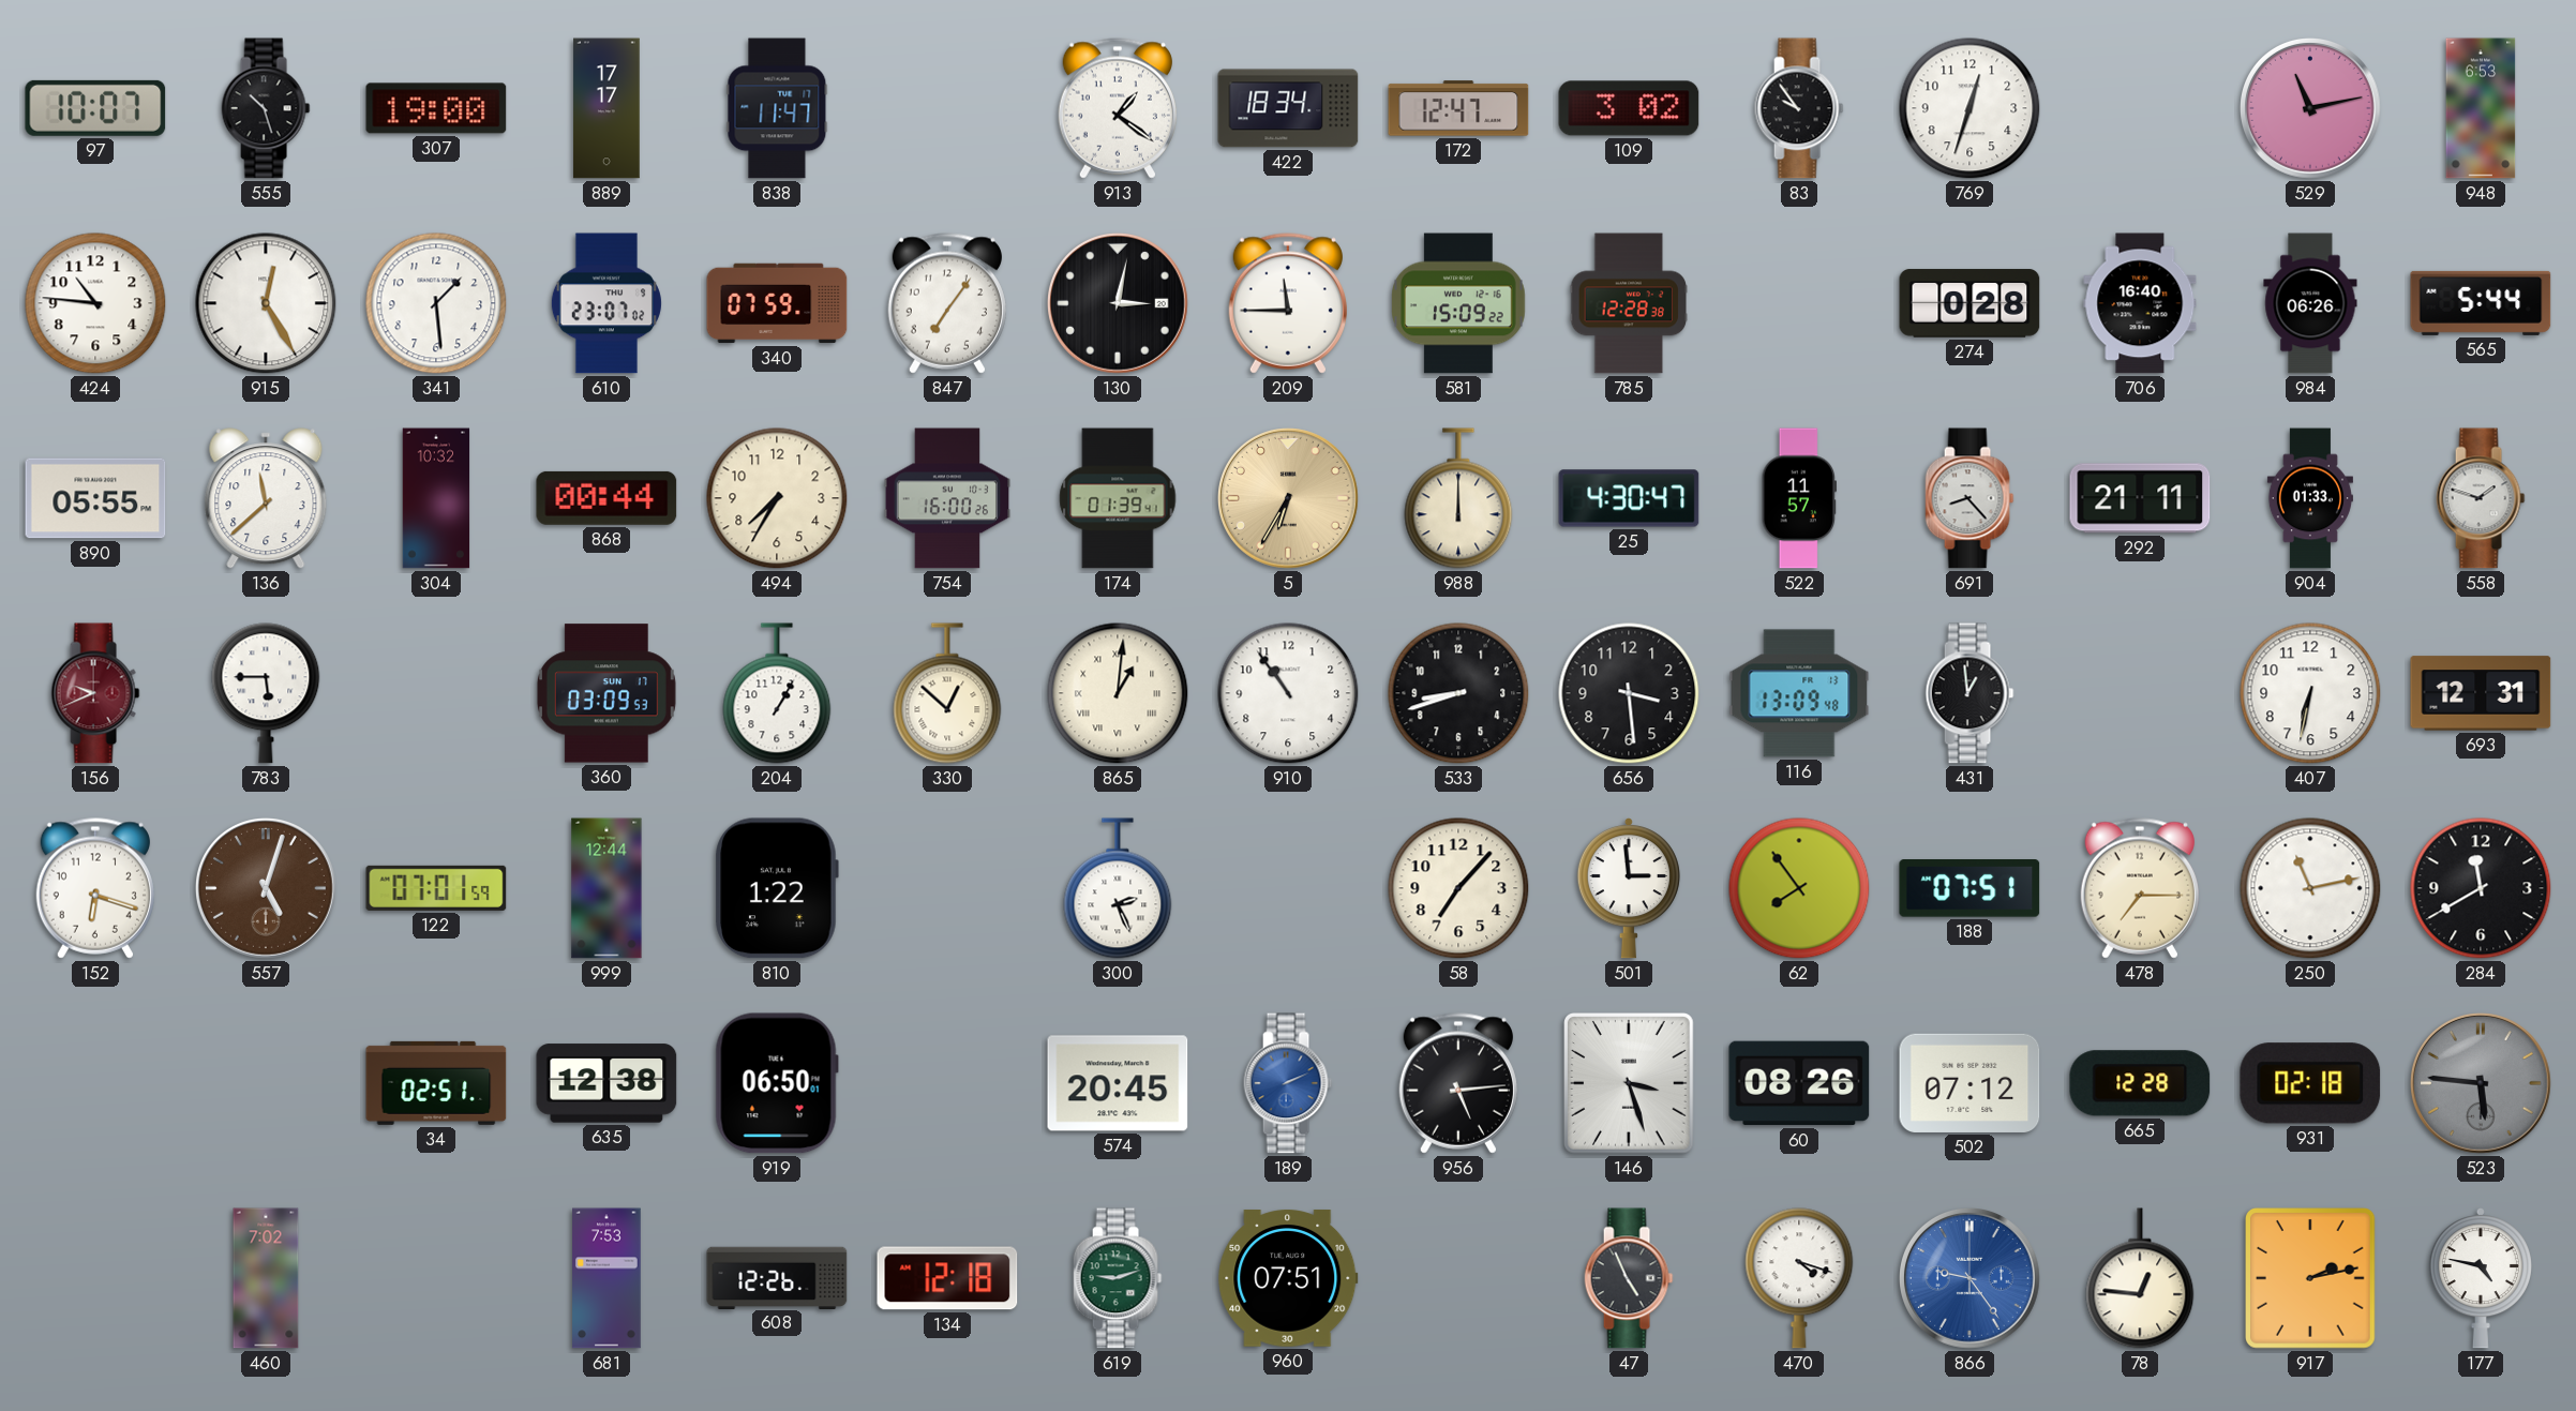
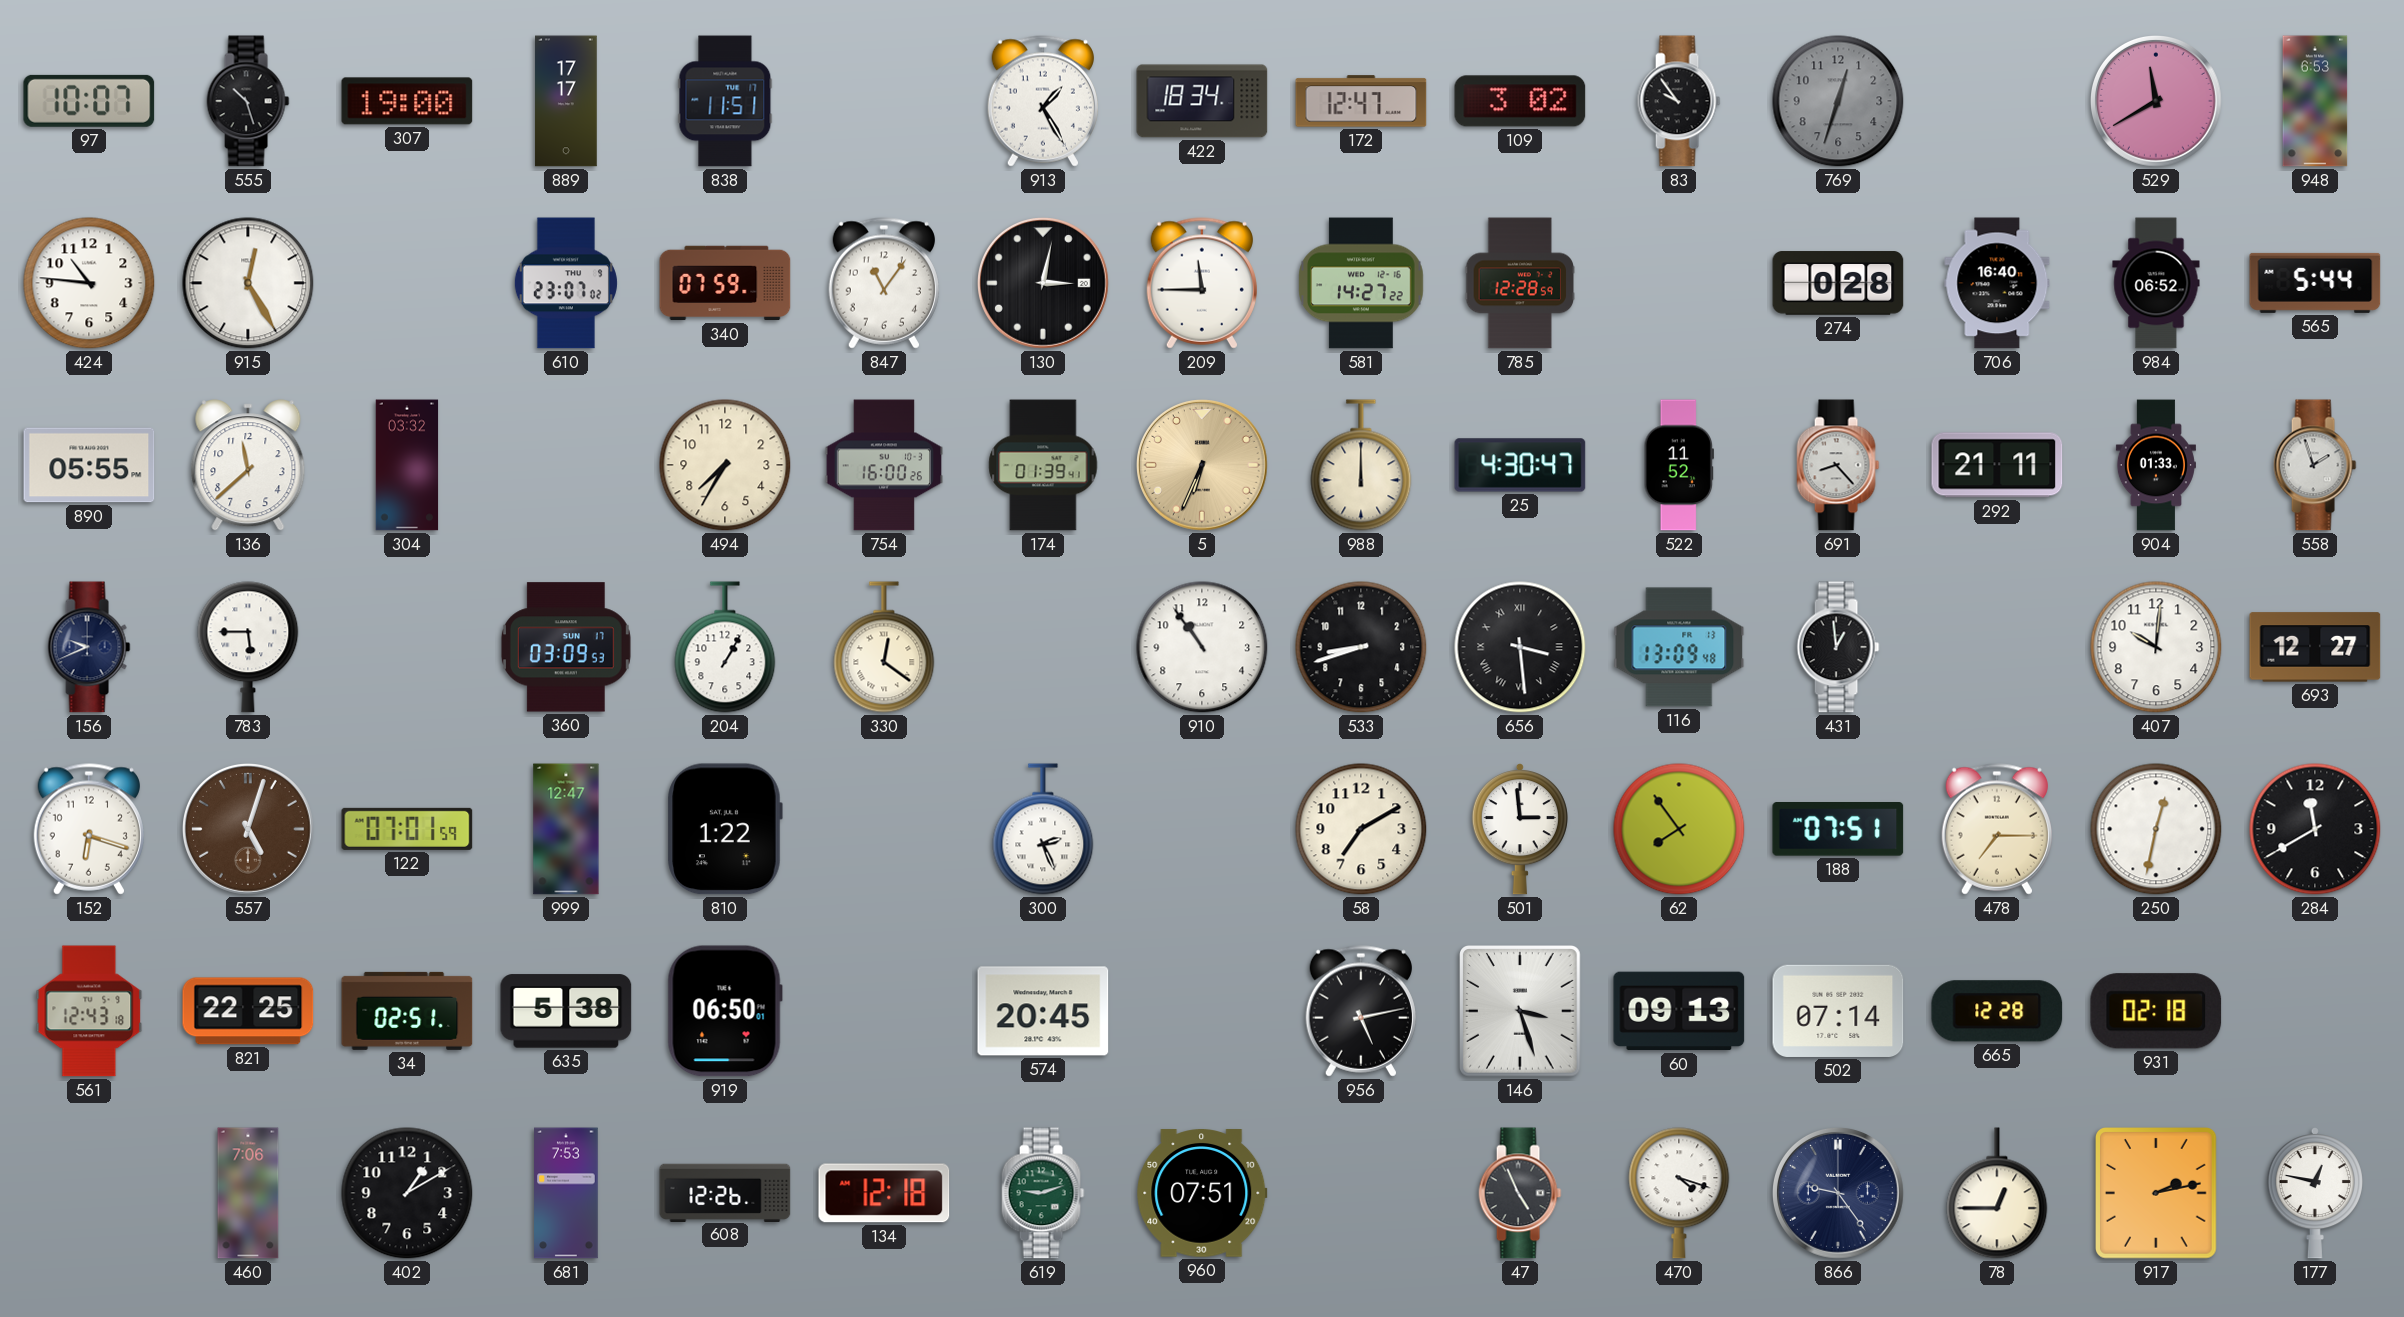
838: 11:47 -> 11:51 (725, 101)
913: 1:21 -> 1:25 (1043, 101)
769 dial: white -> grey (1838, 101)
529: 11:13 -> 11:40 (2157, 102)
341: 1:29 -> none (436, 303)
847: 7:06 -> 11:06 (884, 283)
581: 15:09 -> 14:27 (1361, 283)
785: 12:28:38 -> 12:28:59 (1519, 283)
984: 06:26 -> 06:52 (2156, 283)
304: 10:32 -> 03:32 (407, 465)
868: 00:44 -> none (606, 498)
5: 6:35 -> 6:34 (1203, 466)
522: 11:57 -> 11:52 (1678, 465)
558: 1:48 -> 1:57 (2315, 465)
156 dial: burgundy -> navy (89, 647)
330: 12:52 -> 12:21 (884, 647)
865: 1:01 -> none (1118, 693)
656 numerals: Arabic -> Roman (1520, 647)
407: 6:32 -> 10:01 (2156, 647)
693: 12:31 -> 12:27 (2315, 647)
999: 12:44 -> 12:47 (566, 829)
58: 7:07 -> 7:10 (1361, 829)
250: 11:13 -> 12:32 (2156, 829)
561: none -> 12:43 (89, 1011)
821: none -> 22:25 (248, 1011)
635: 12:38 -> 5:38 (566, 1011)
189: 2:11 -> none (1288, 1083)
956: 5:14 -> 5:13 (1361, 1011)
60: 08:26 -> 09:13 (1679, 1011)
502: 07:12 -> 07:14 (1838, 1011)
523: 5:46 -> none (2482, 1084)
460: 7:02 -> 7:06 (248, 1193)
402: none -> 1:10 (407, 1193)
866 dial: blue -> navy (1839, 1194)
78: 12:46 -> 12:45 (1997, 1193)
177: 4:47 -> 12:47 (2315, 1194)
